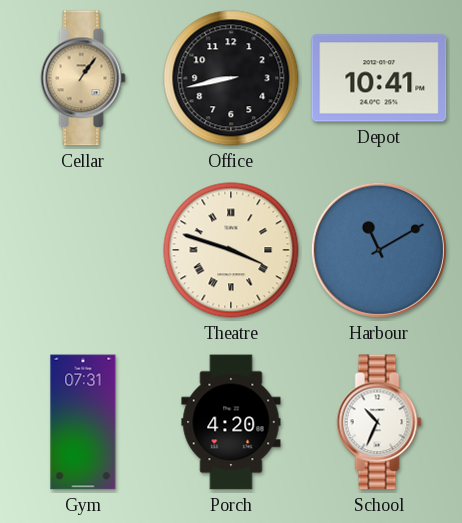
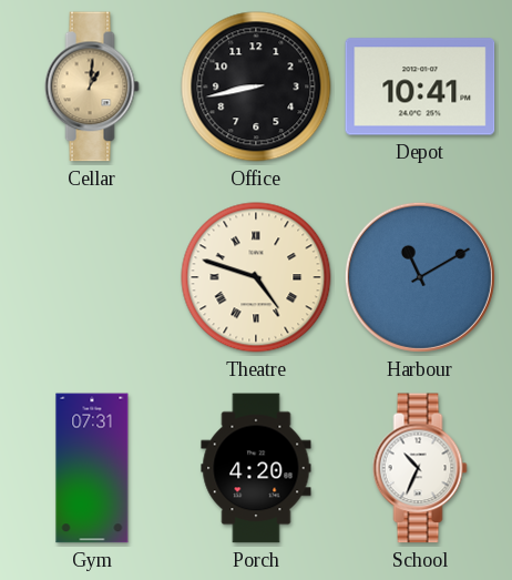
Cellar: 1:06 -> 1:01 (92, 87)
Theatre: 3:48 -> 4:48 (256, 277)
